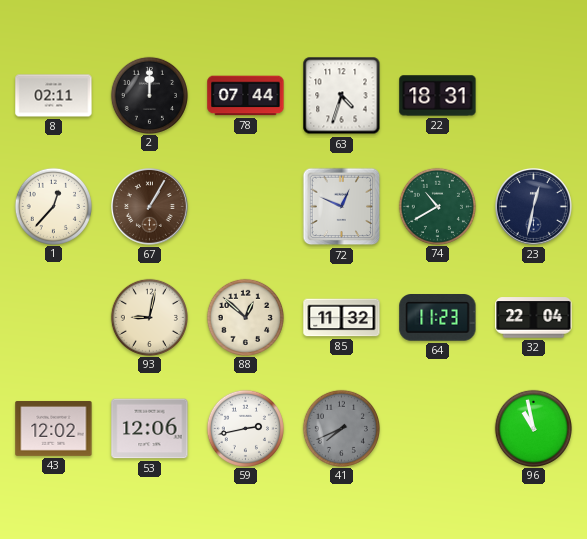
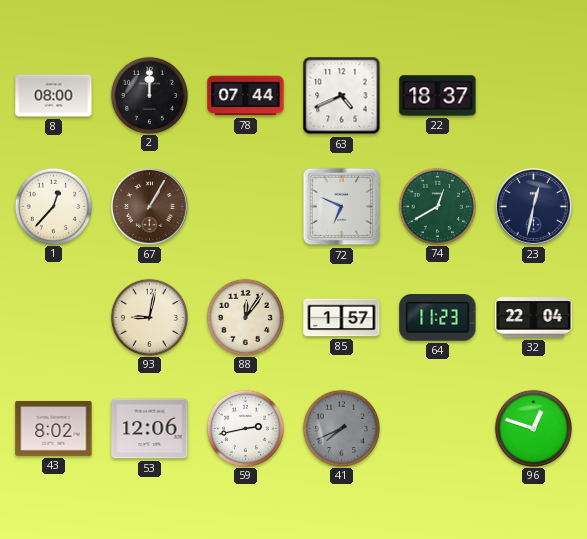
8: 02:11 -> 08:00 (54, 96)
63: 4:33 -> 4:41 (342, 96)
22: 18:31 -> 18:37 (438, 96)
72: 12:49 -> 6:49 (342, 207)
74: 10:40 -> 12:40 (437, 206)
88: 12:52 -> 12:06 (245, 317)
85: 11:32 -> 1:57 (342, 318)
43: 12:02 -> 8:02 (54, 428)
96: 10:58 -> 12:48 (533, 428)
